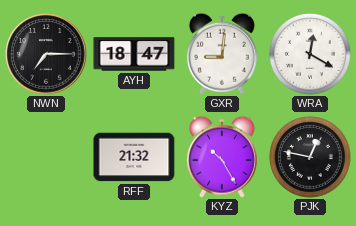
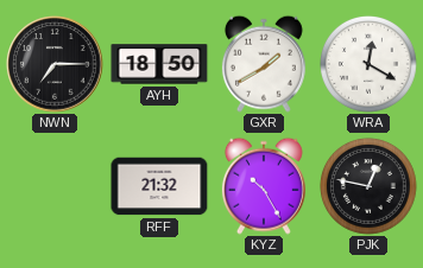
AYH: 18:47 -> 18:50 (159, 64)
GXR: 9:01 -> 1:40 (264, 64)
